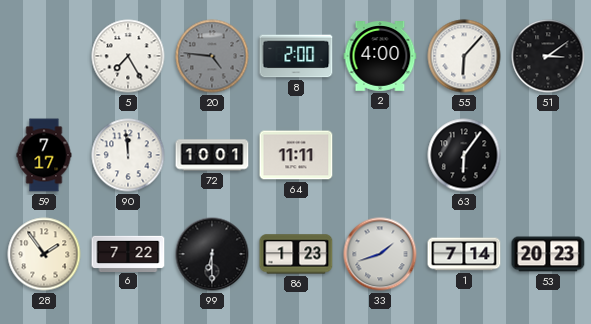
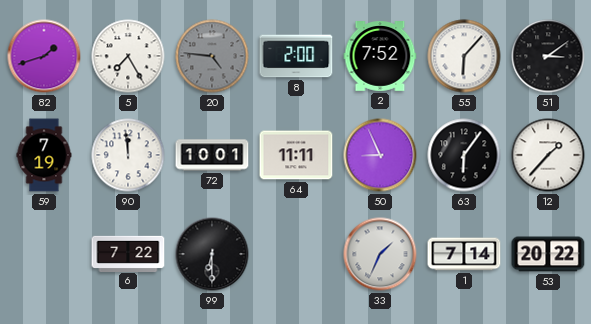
82: none -> 1:42 (44, 56)
2: 4:00 -> 7:52 (380, 57)
59: 7:17 -> 7:19 (44, 155)
50: none -> 8:56 (380, 155)
12: none -> 1:37 (548, 155)
28: 1:54 -> none (44, 254)
86: 1:23 -> none (296, 254)
33: 1:42 -> 1:34 (380, 254)
53: 20:23 -> 20:22 (548, 254)
